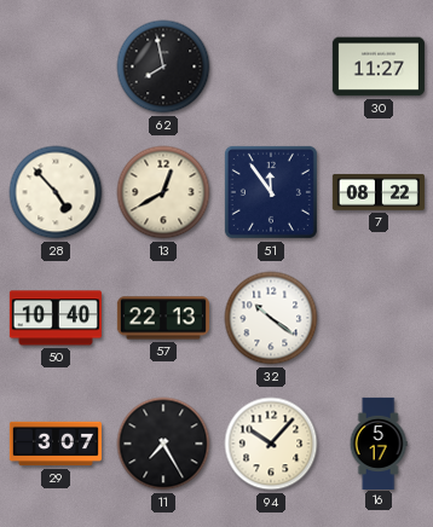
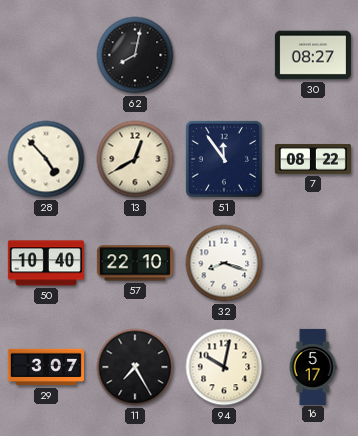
62: 7:58 -> 8:02 (135, 55)
30: 11:27 -> 08:27 (313, 55)
57: 22:13 -> 22:10 (135, 263)
32: 10:21 -> 8:18 (224, 263)
94: 10:07 -> 10:02 (224, 367)
